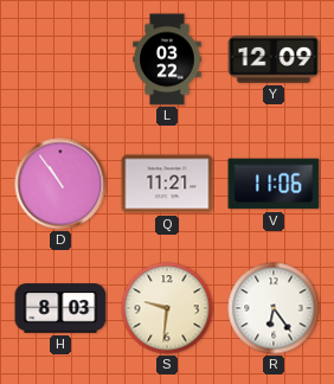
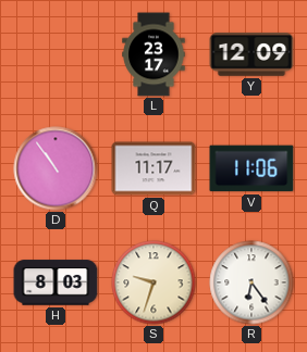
L: 03:22 -> 23:17 (153, 54)
Q: 11:21 -> 11:17 (153, 168)
S: 9:31 -> 9:33 (153, 282)
